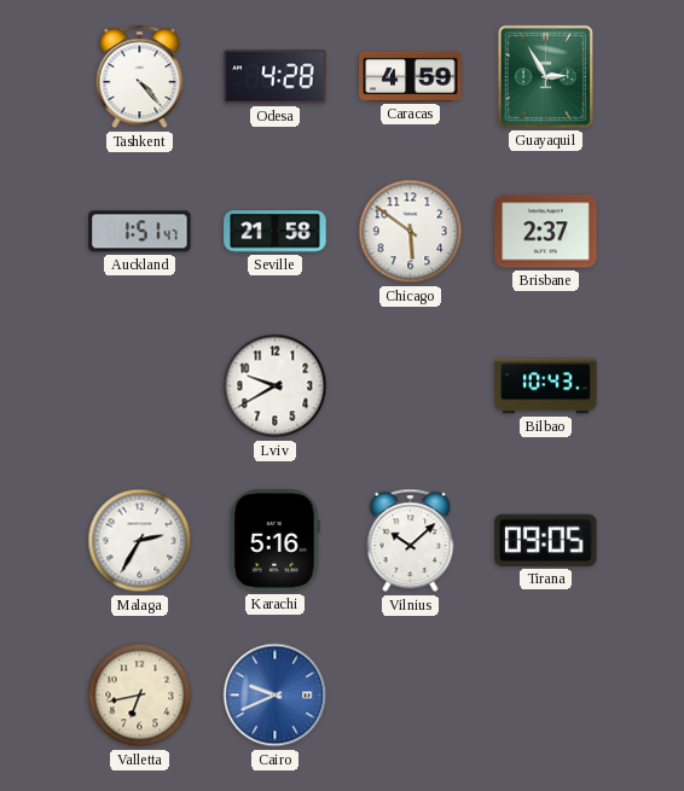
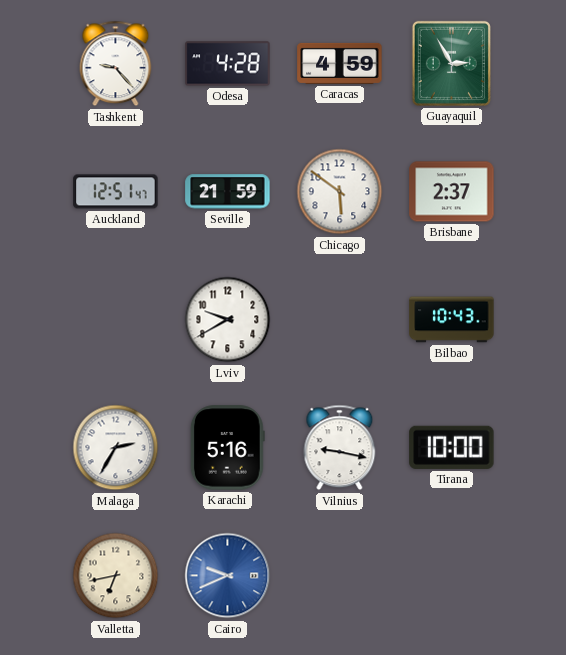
Tashkent: 4:23 -> 9:23 (116, 64)
Auckland: 1:51 -> 12:51 (116, 192)
Seville: 21:58 -> 21:59 (228, 192)
Vilnius: 10:08 -> 9:17 (340, 448)
Tirana: 09:05 -> 10:00 (452, 447)
